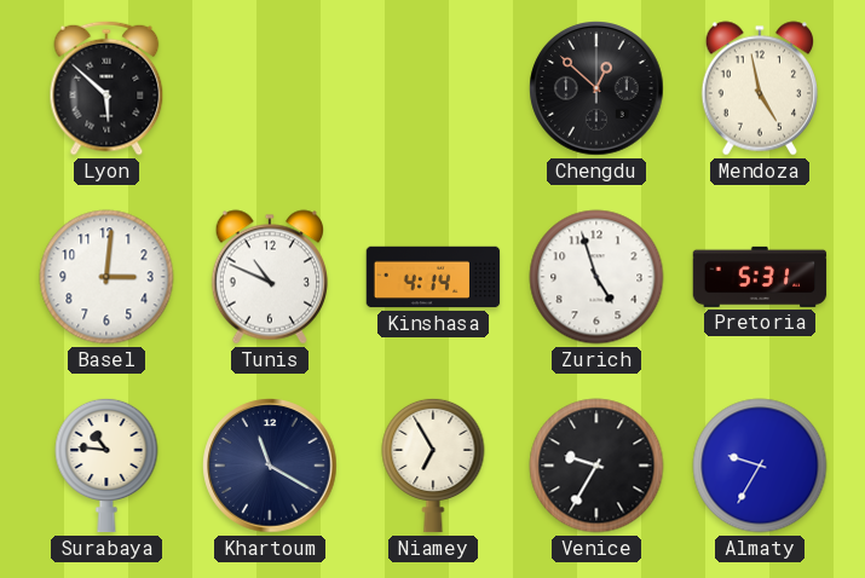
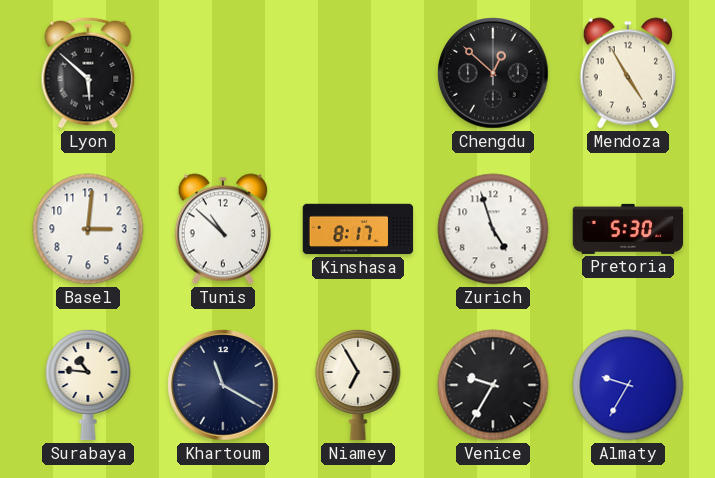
Mendoza: 4:58 -> 4:55 (627, 73)
Tunis: 10:49 -> 10:52 (222, 229)
Kinshasa: 4:14 -> 8:17 (358, 229)
Pretoria: 5:31 -> 5:30 (628, 229)
